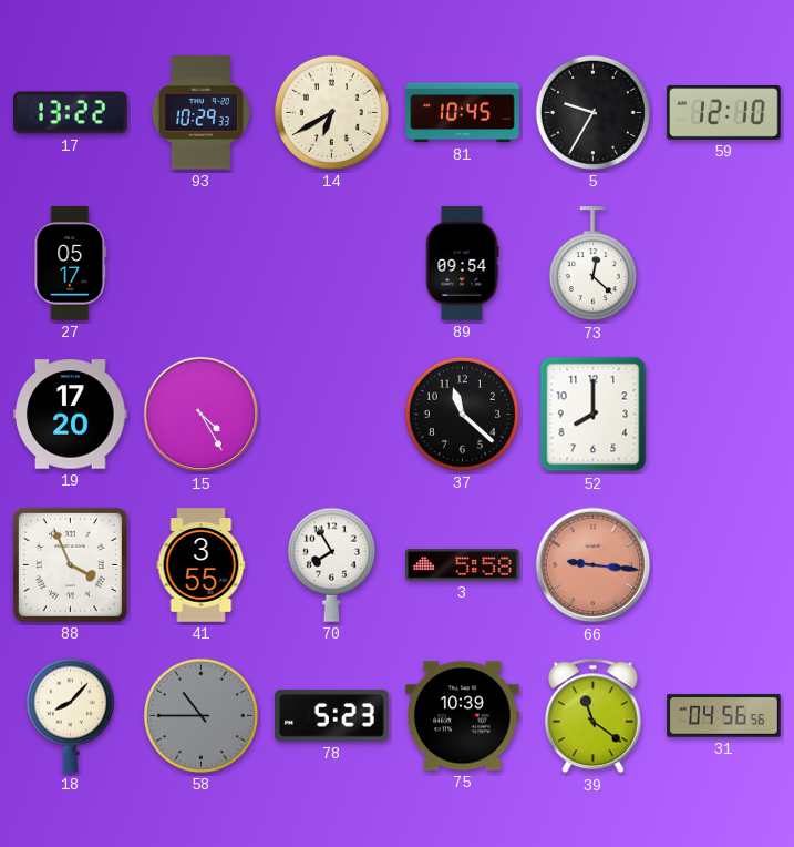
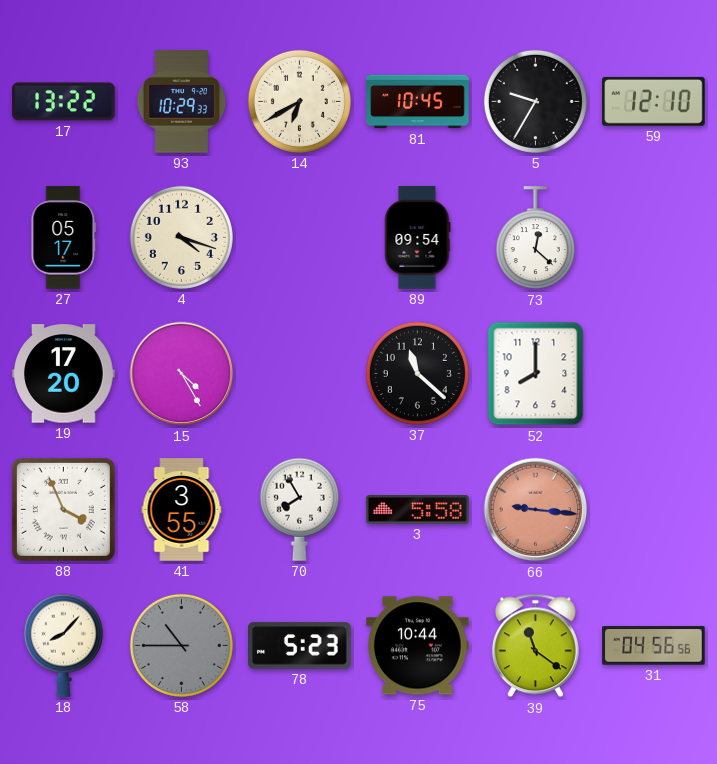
4: none -> 4:18 (181, 237)
75: 10:39 -> 10:44 (418, 646)
